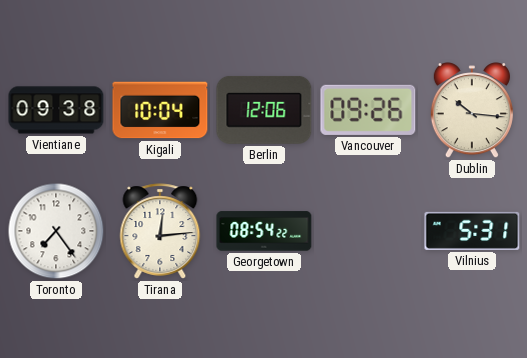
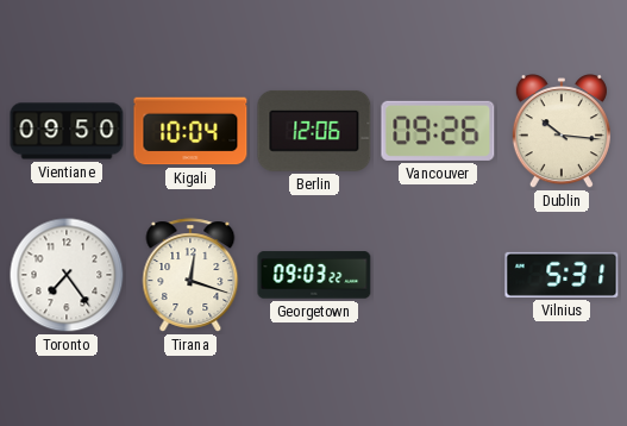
Vientiane: 09:38 -> 09:50 (67, 131)
Tirana: 12:14 -> 12:18 (190, 275)
Georgetown: 08:54 -> 09:03 (314, 275)
